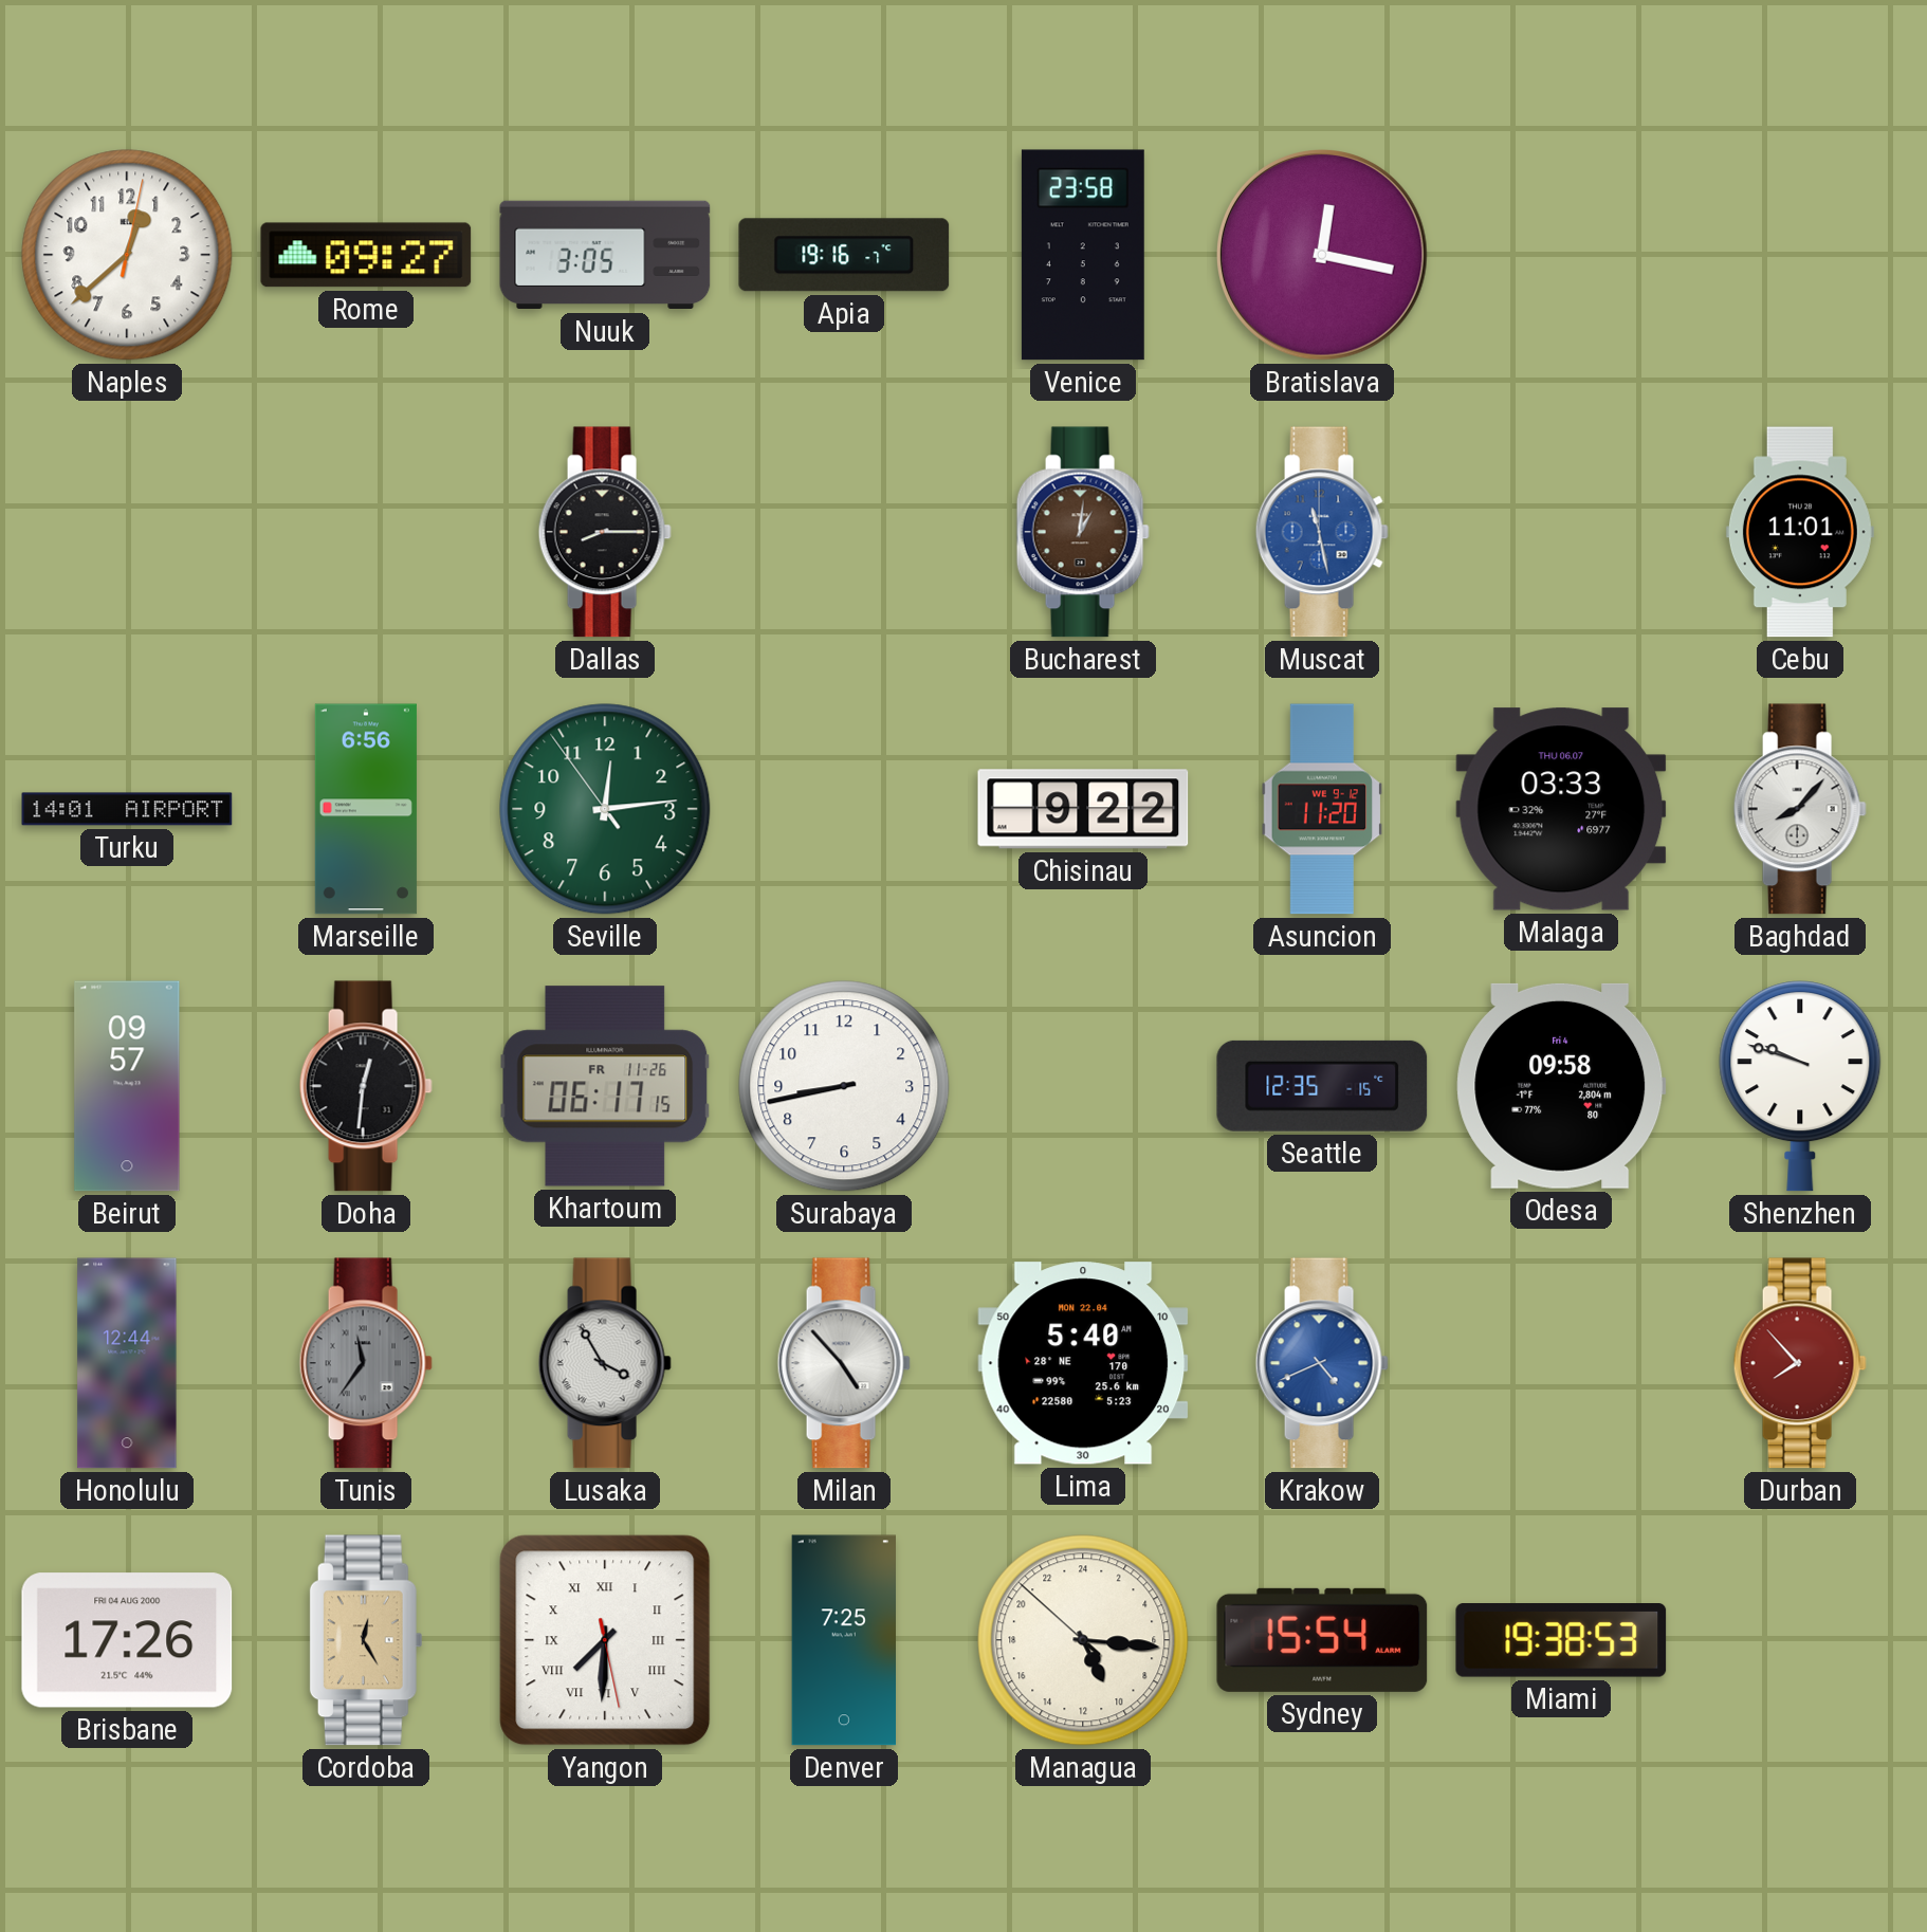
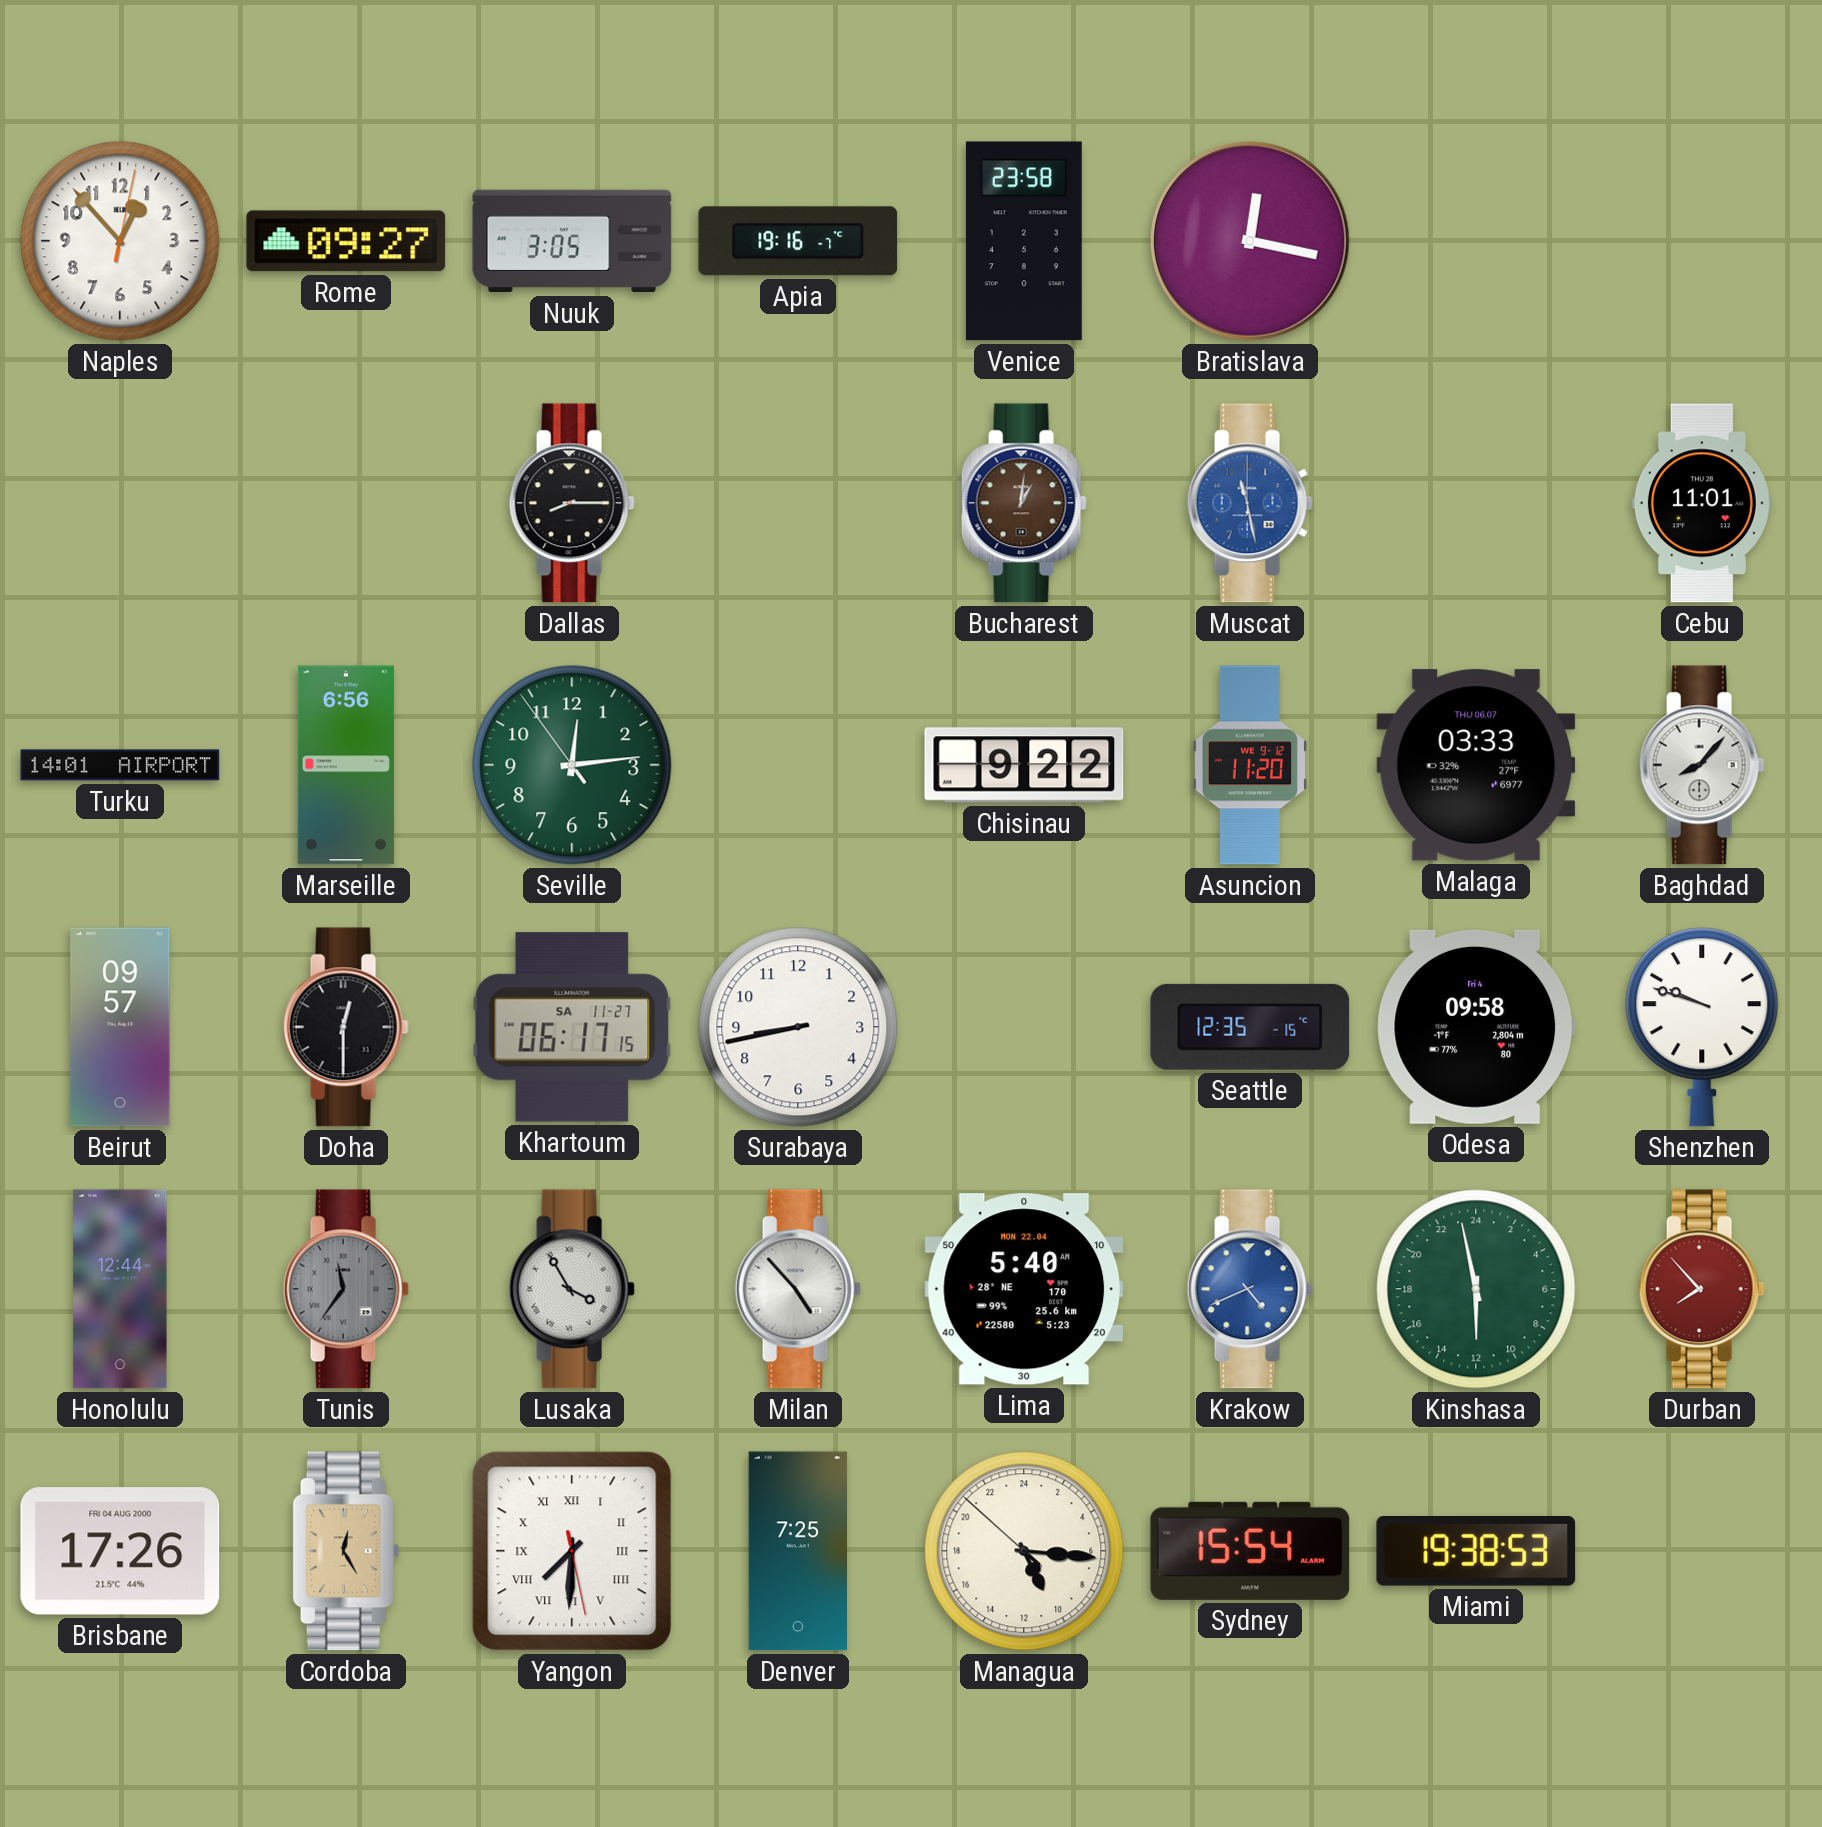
Naples: 12:38 -> 12:53 (120, 241)
Doha: 12:31 -> 12:30 (346, 1027)
Khartoum date: FR 11-26 -> SA 11-27 (572, 1027)
Kinshasa: none -> 11:58 (1476, 1289)
